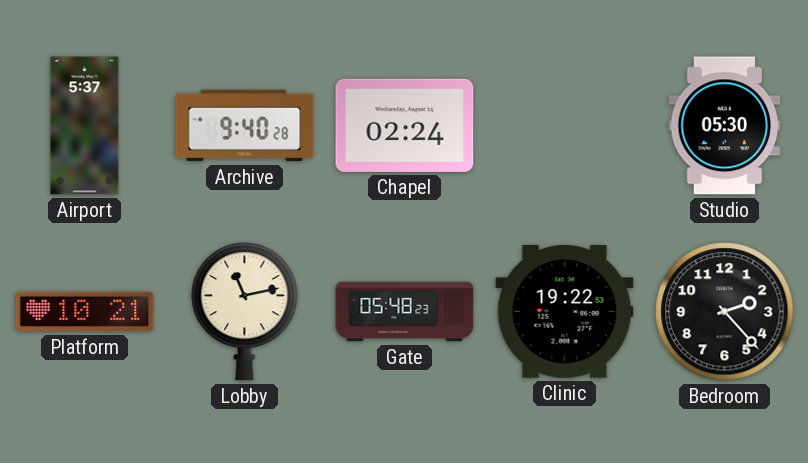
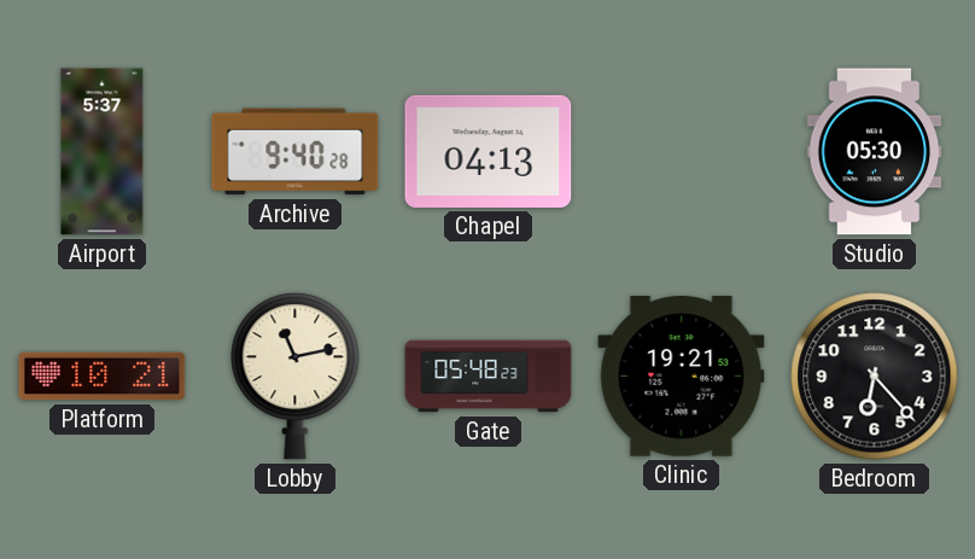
Chapel: 02:24 -> 04:13 (489, 151)
Clinic: 19:22 -> 19:21 (682, 377)
Bedroom: 2:23 -> 6:23 (875, 377)
